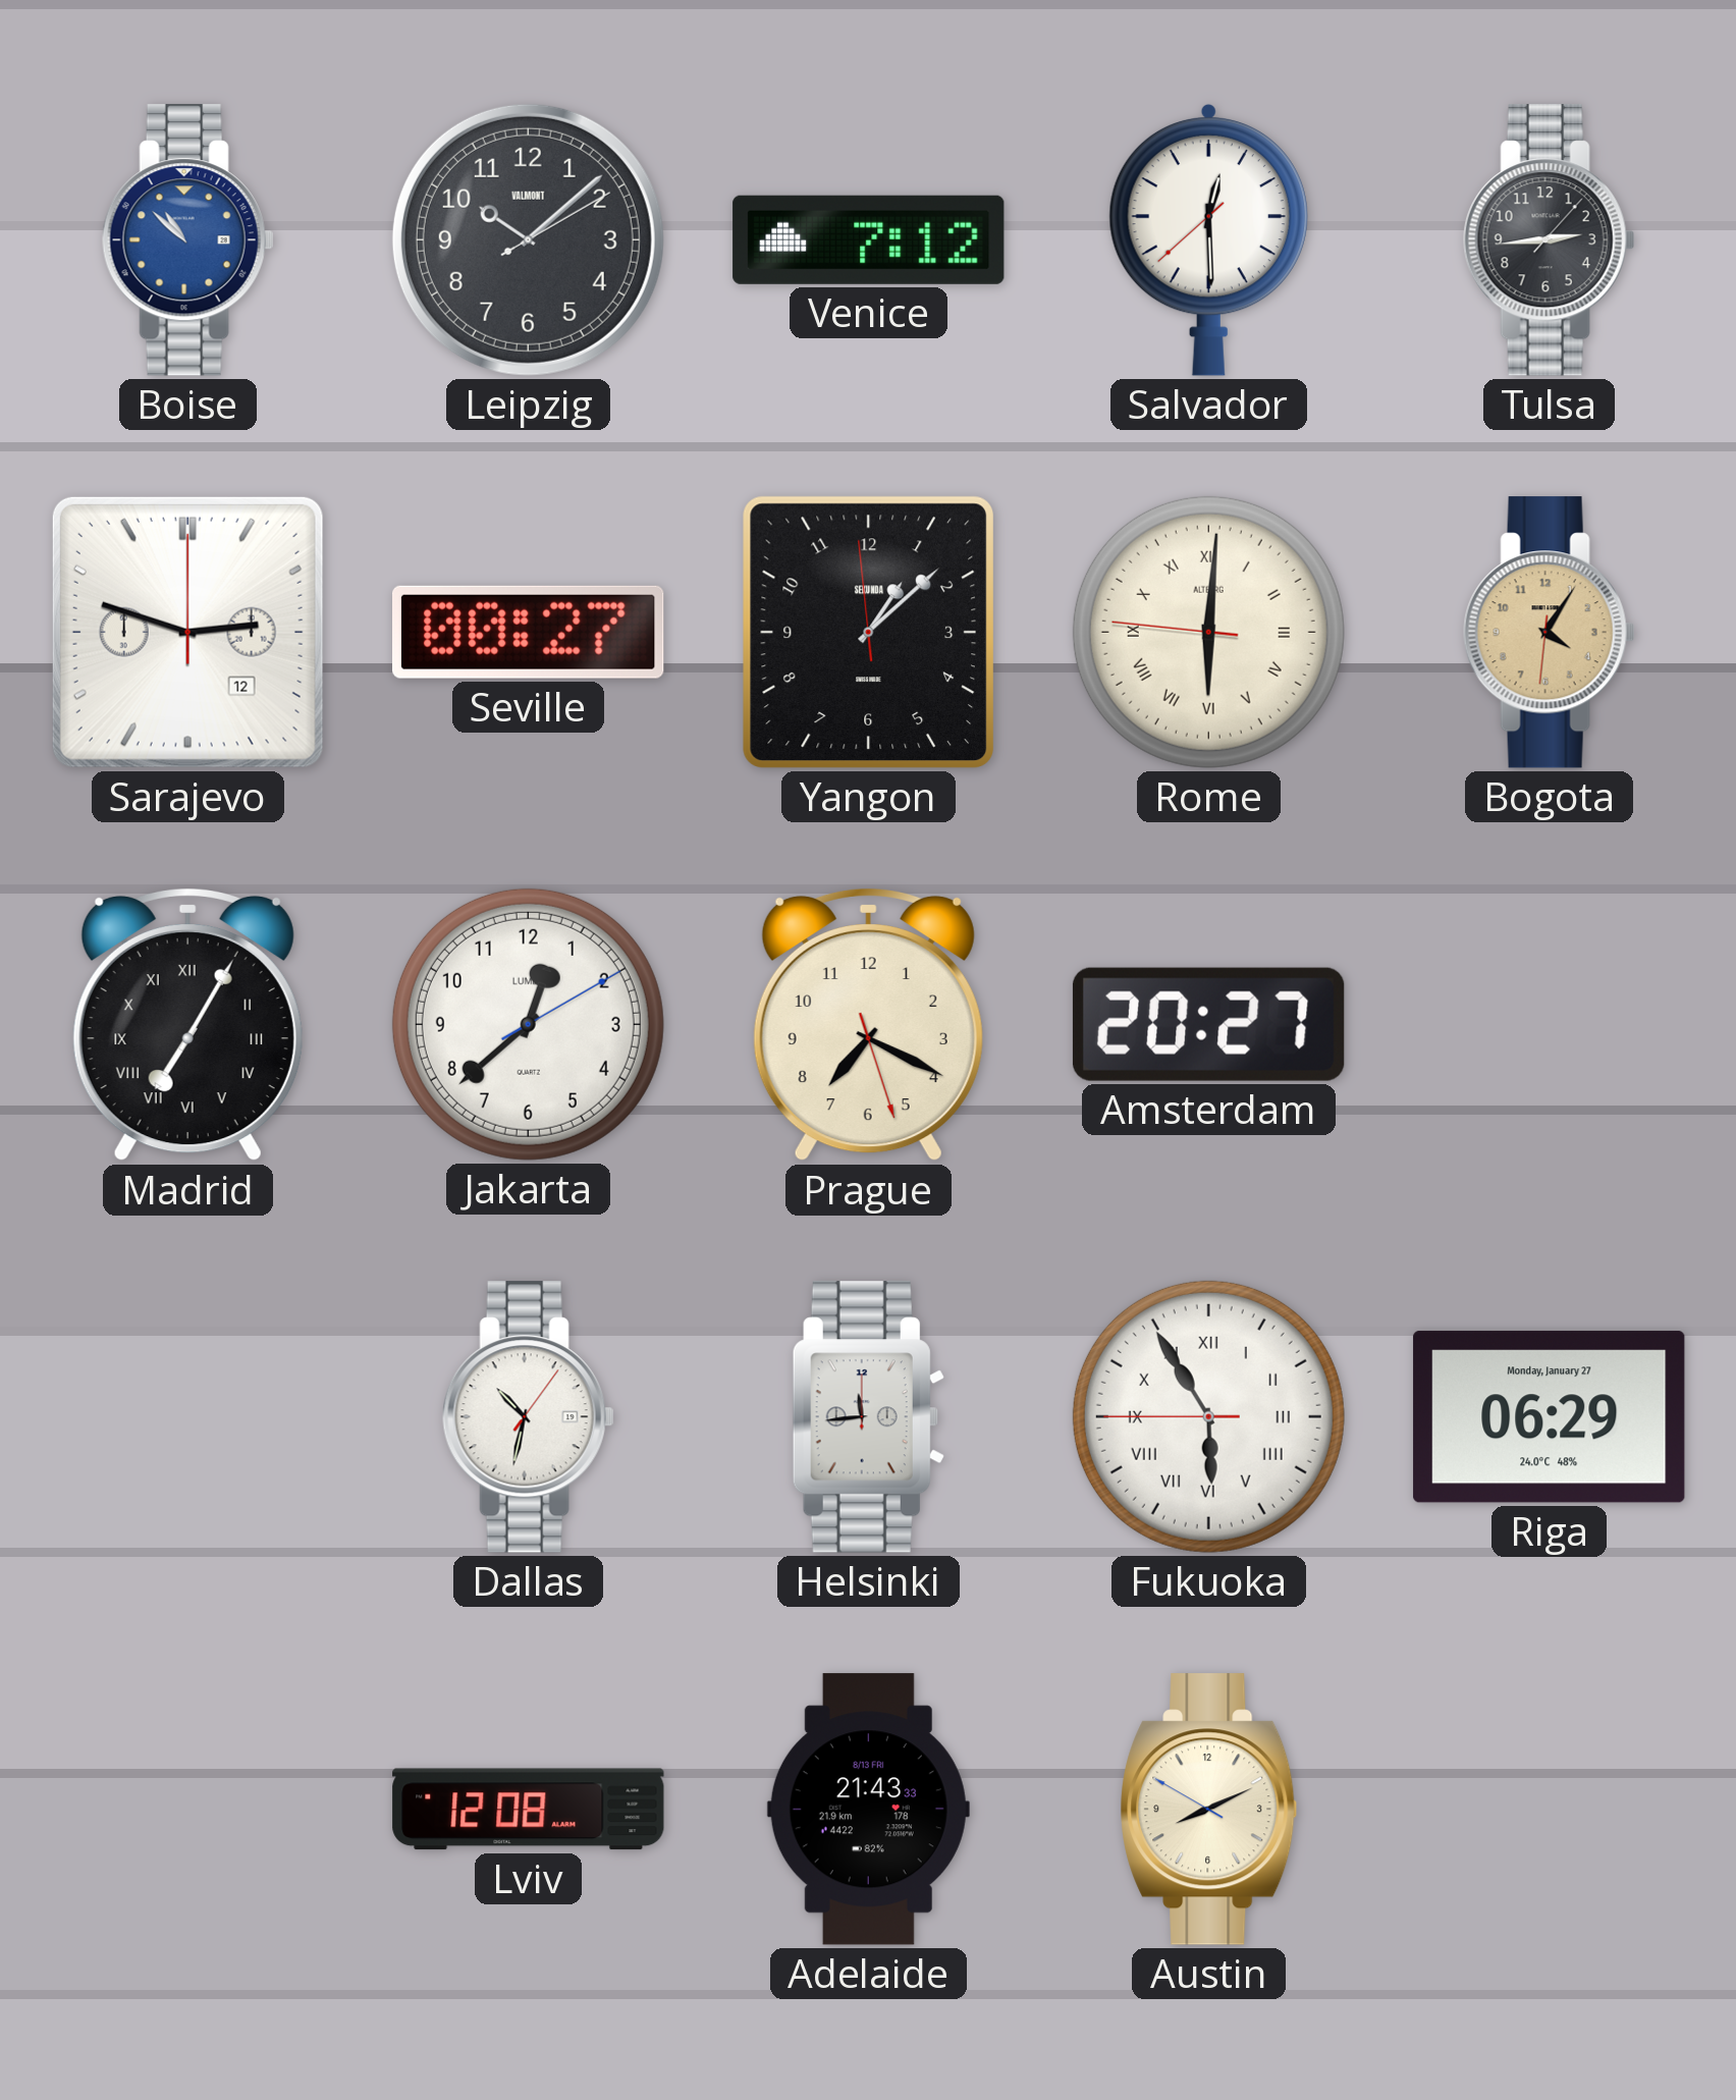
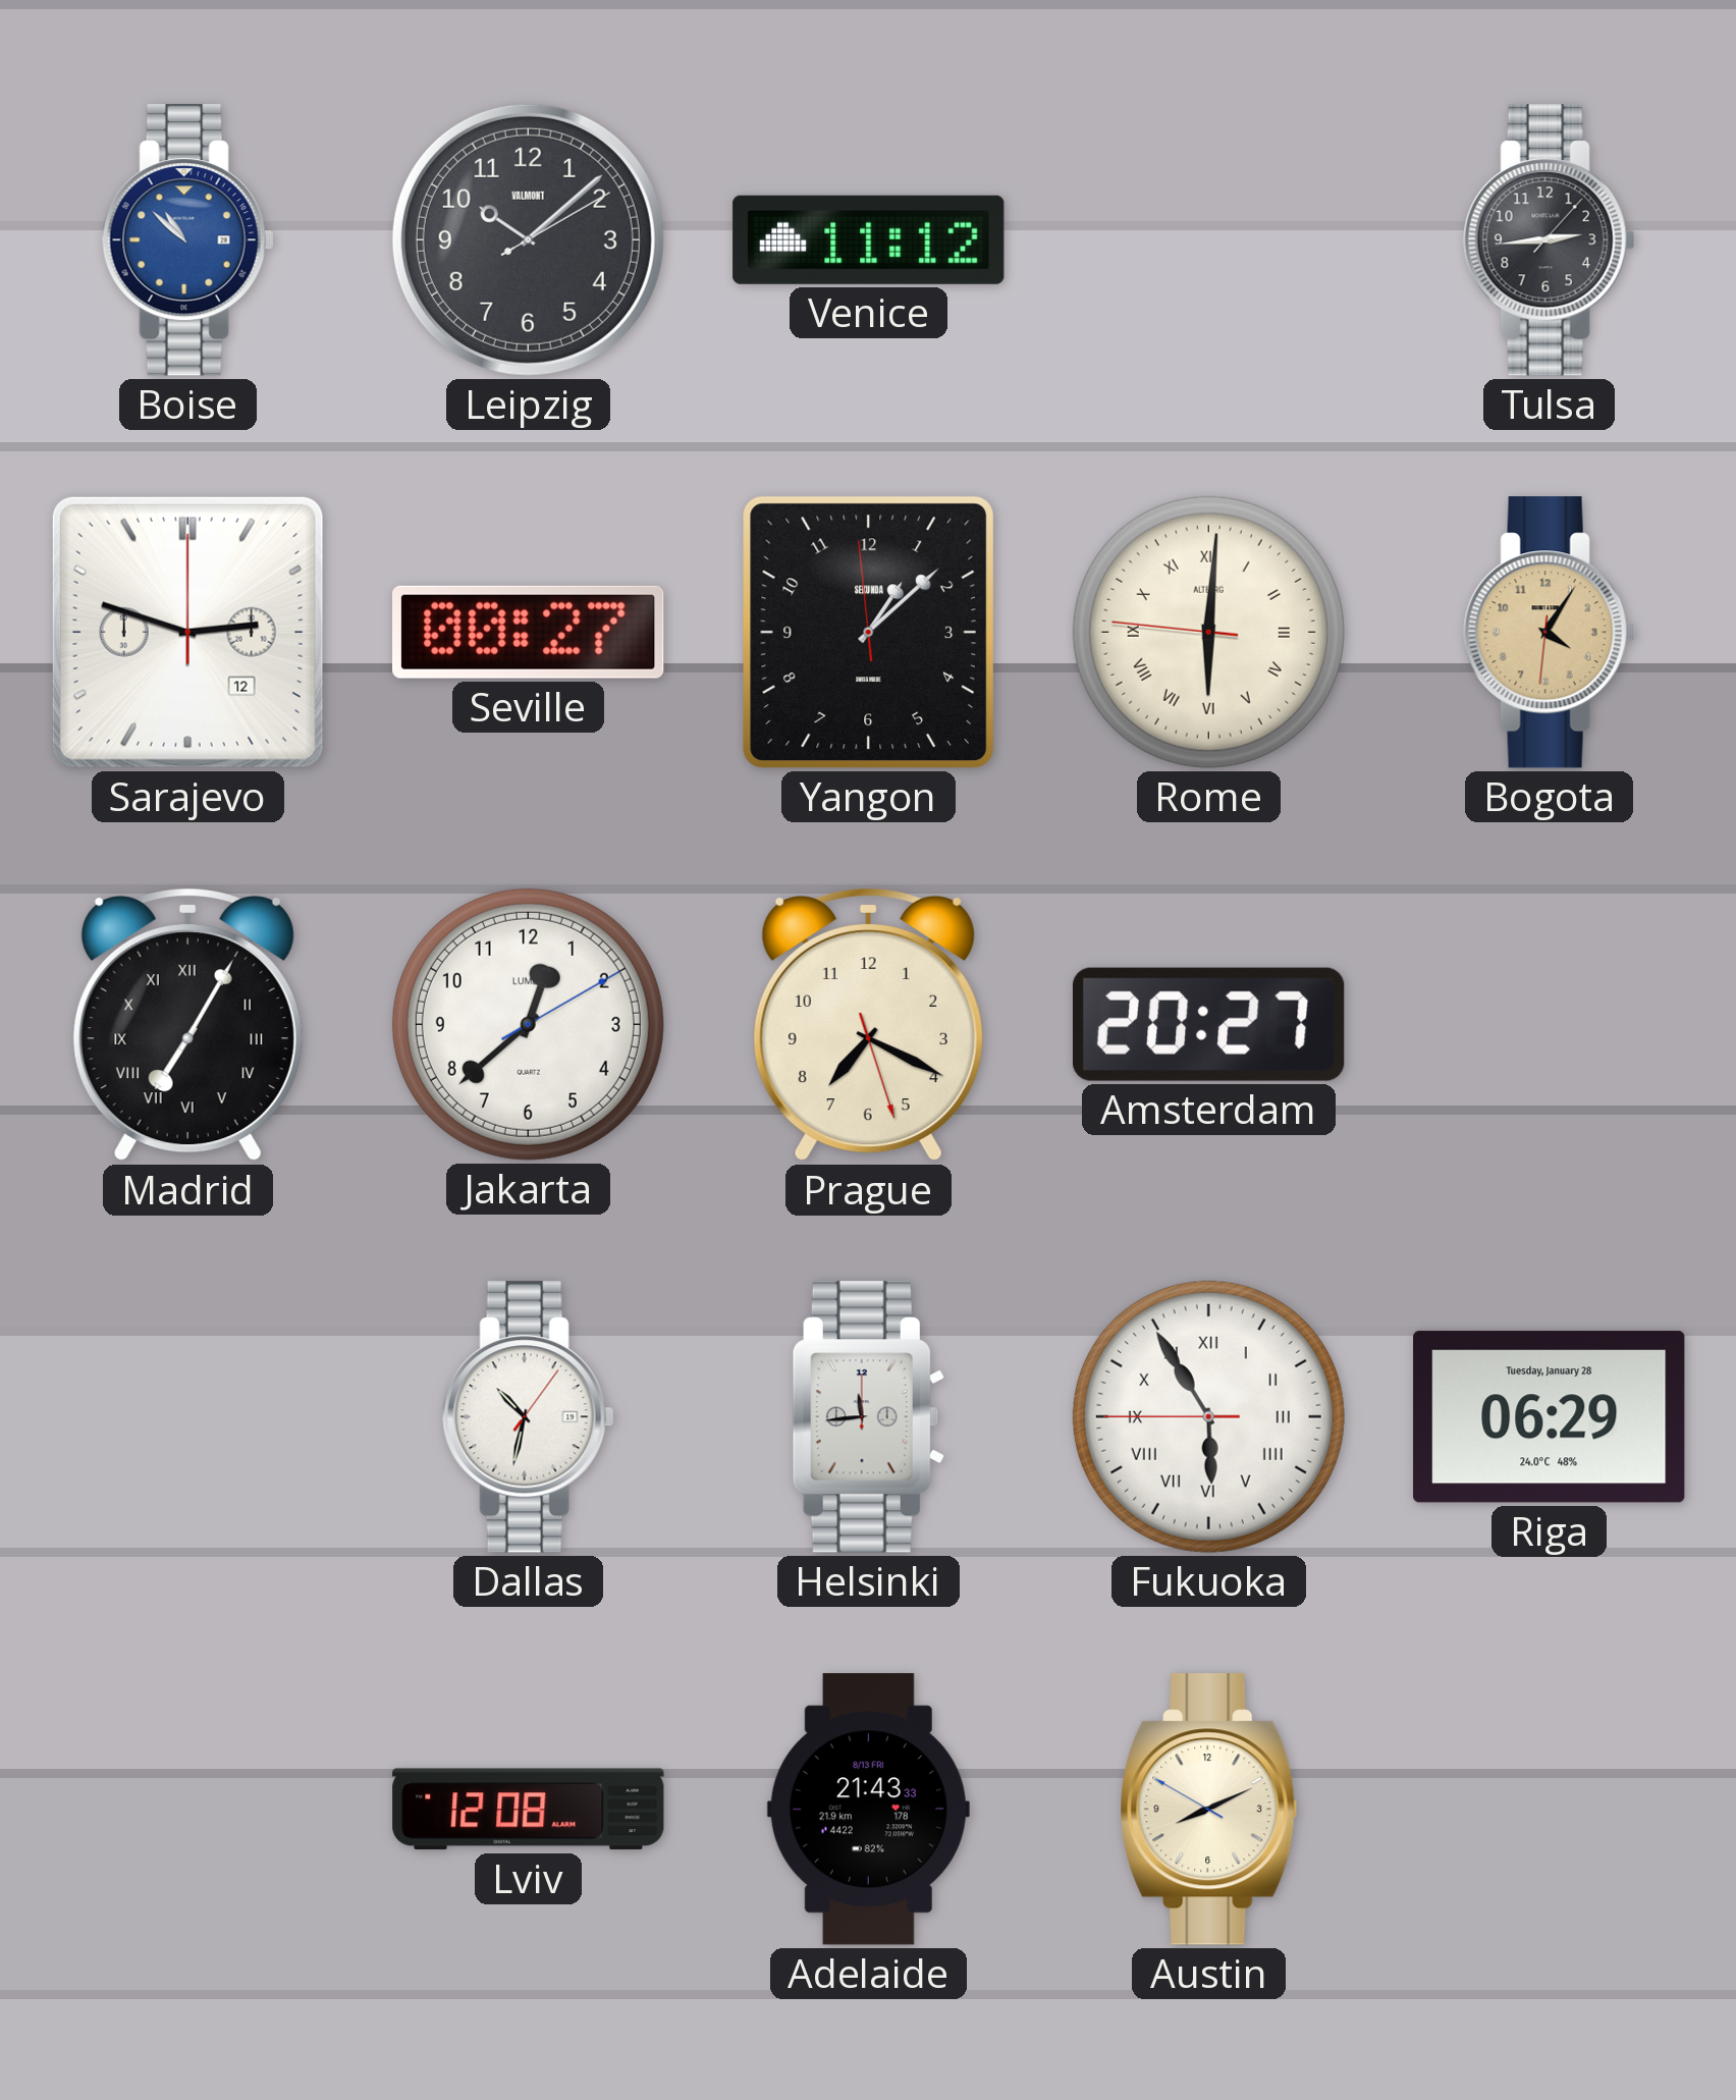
Venice: 7:12 -> 11:12 (869, 239)
Salvador: 12:29 -> none (1208, 239)
Riga date: Monday, January 27 -> Tuesday, January 28 (1550, 1417)
